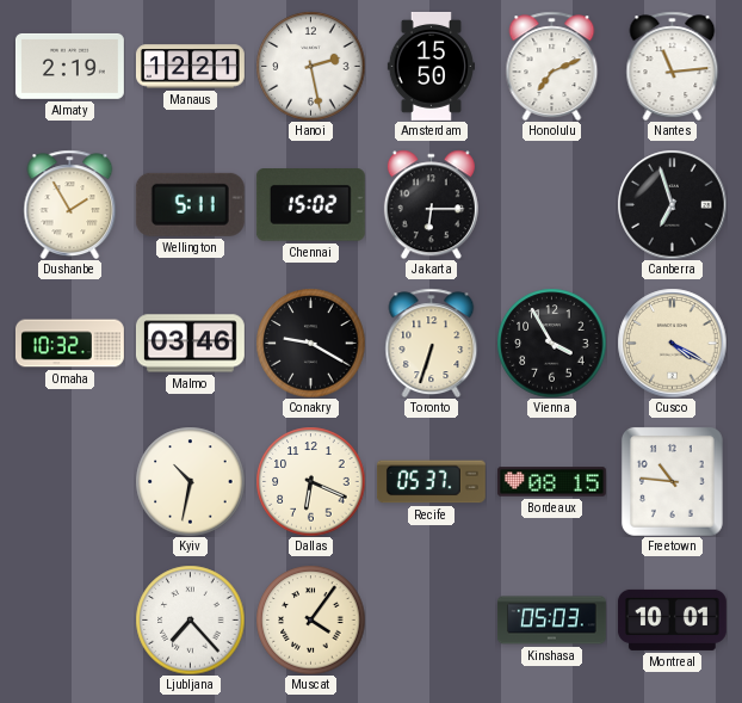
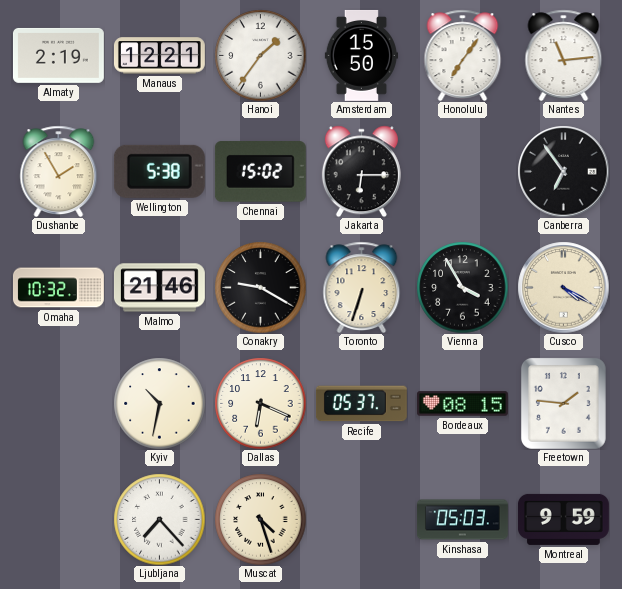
Hanoi: 2:28 -> 1:36 (260, 55)
Honolulu: 7:11 -> 7:06 (463, 55)
Wellington: 5:11 -> 5:38 (159, 171)
Canberra: 6:57 -> 6:54 (563, 171)
Malmo: 03:46 -> 21:46 (159, 288)
Freetown: 10:46 -> 1:46 (563, 404)
Muscat: 4:06 -> 4:27 (260, 519)
Montreal: 10:01 -> 9:59 (563, 519)
